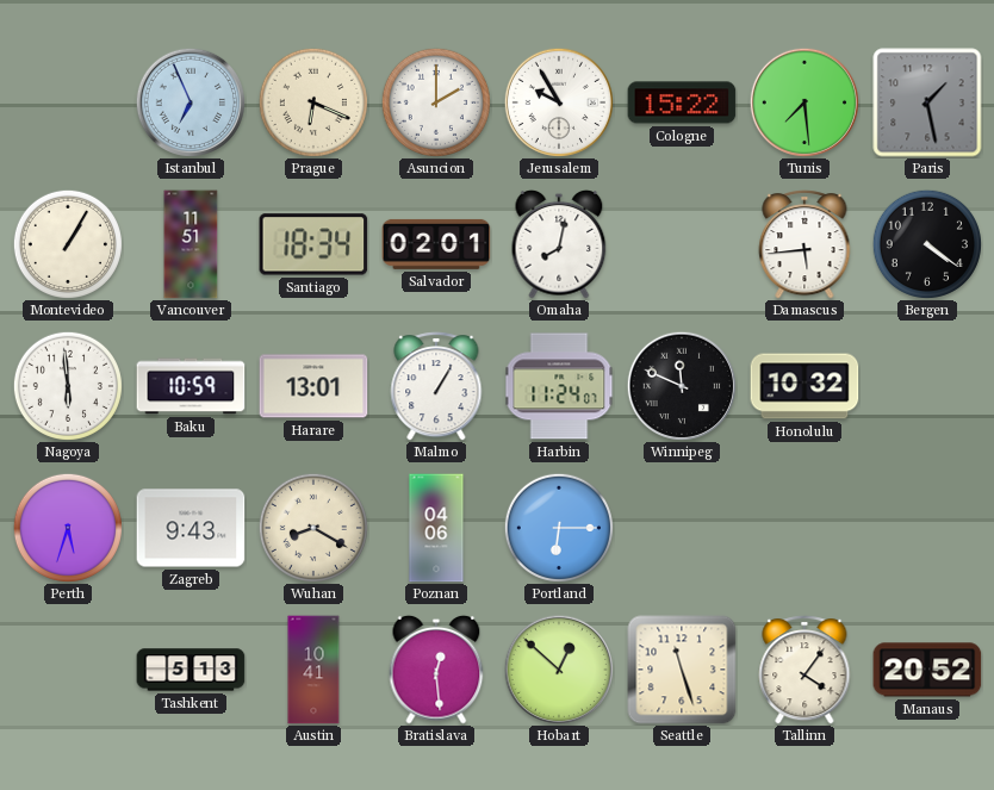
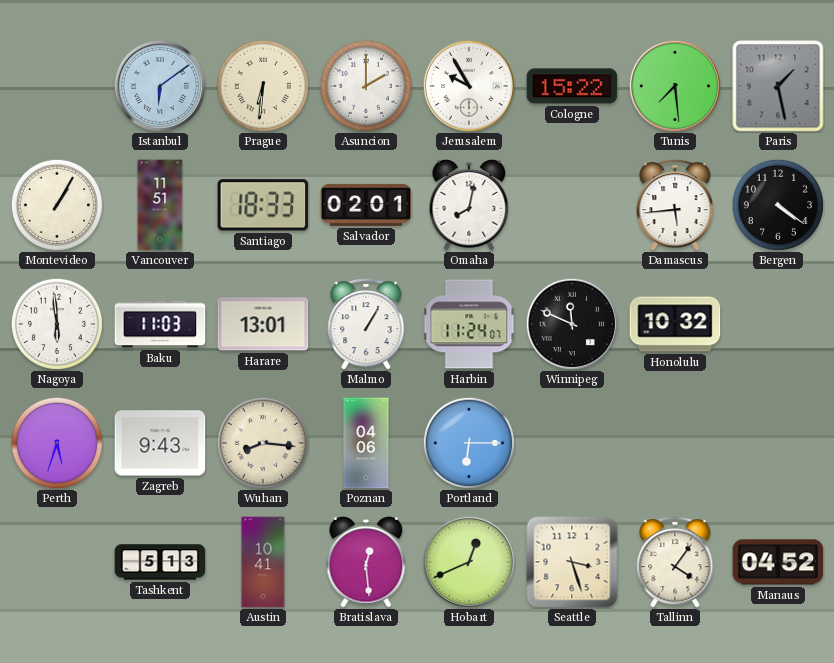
Istanbul: 6:56 -> 6:09 (159, 85)
Prague: 6:19 -> 6:31 (263, 86)
Santiago: 18:34 -> 18:33 (263, 205)
Baku: 10:59 -> 11:03 (160, 324)
Wuhan: 8:20 -> 8:16 (263, 443)
Hobart: 12:52 -> 12:41 (468, 561)
Seattle: 11:27 -> 3:27 (572, 562)
Manaus: 20:52 -> 04:52 (778, 562)
